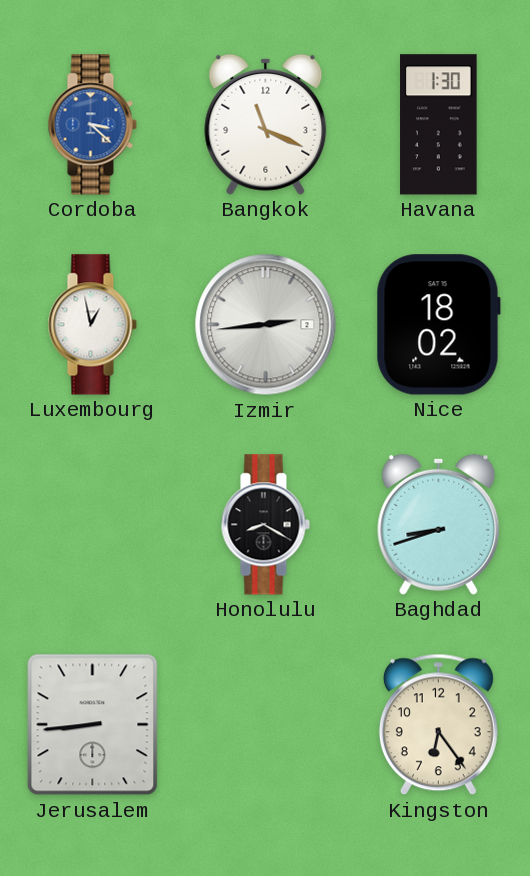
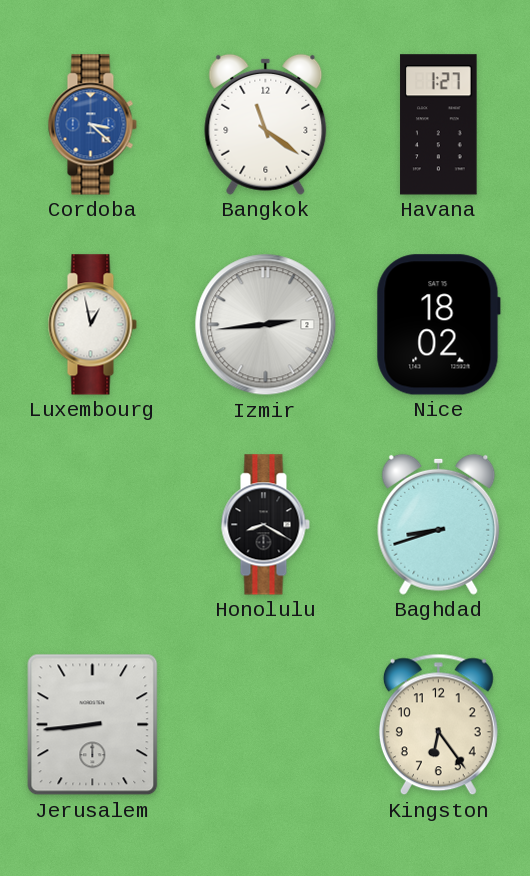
Bangkok: 11:19 -> 11:21 (266, 124)
Havana: 1:30 -> 1:27 (439, 125)
